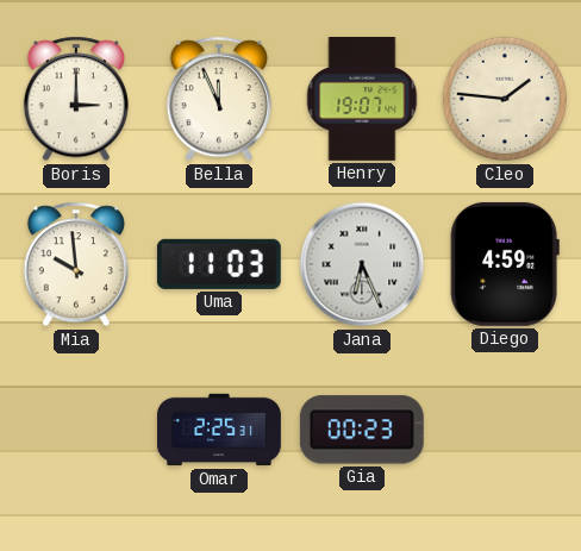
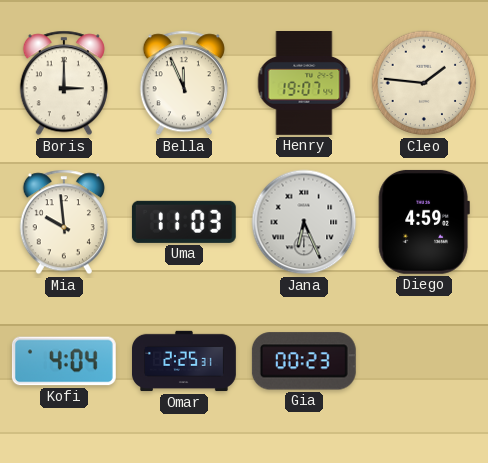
Kofi: none -> 4:04 (64, 361)
